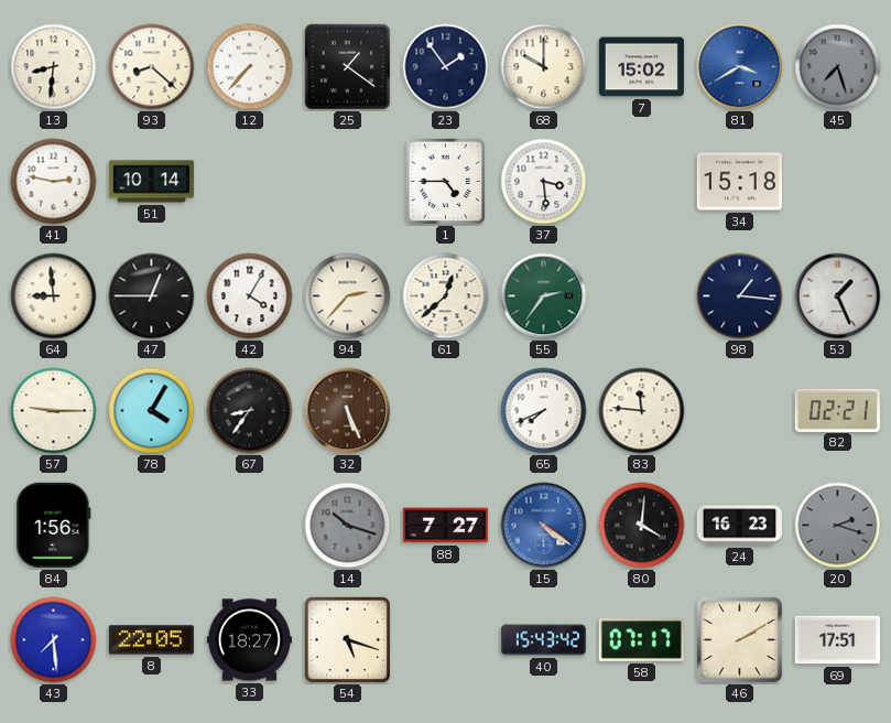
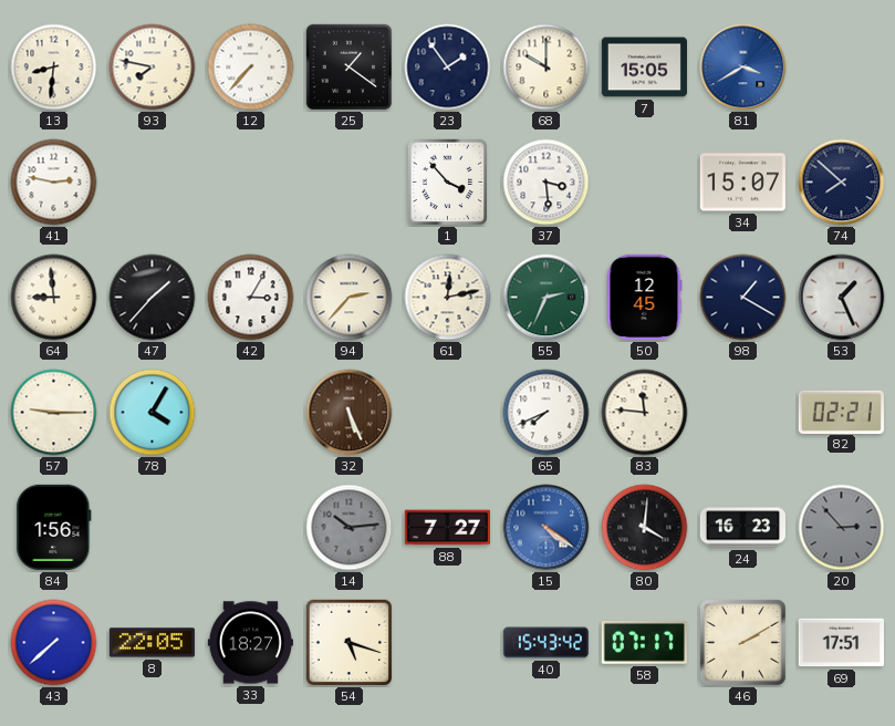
93: 8:22 -> 7:47 (153, 68)
7: 15:02 -> 15:05 (644, 68)
45: 7:27 -> none (838, 67)
51: 10:14 -> none (151, 182)
1: 4:45 -> 3:53 (448, 183)
34: 15:18 -> 15:07 (742, 183)
74: none -> 7:52 (842, 183)
47: 12:45 -> 1:37 (153, 298)
42: 4:05 -> 3:05 (251, 298)
61: 12:38 -> 12:13 (448, 298)
55: 2:36 -> 2:34 (547, 298)
50: none -> 12:45 (644, 297)
98: 1:16 -> 1:20 (743, 298)
67: 8:36 -> none (250, 411)
14: 10:18 -> 10:14 (350, 528)
20: 2:18 -> 2:53 (842, 528)
43: 7:29 -> 7:38 (54, 643)
